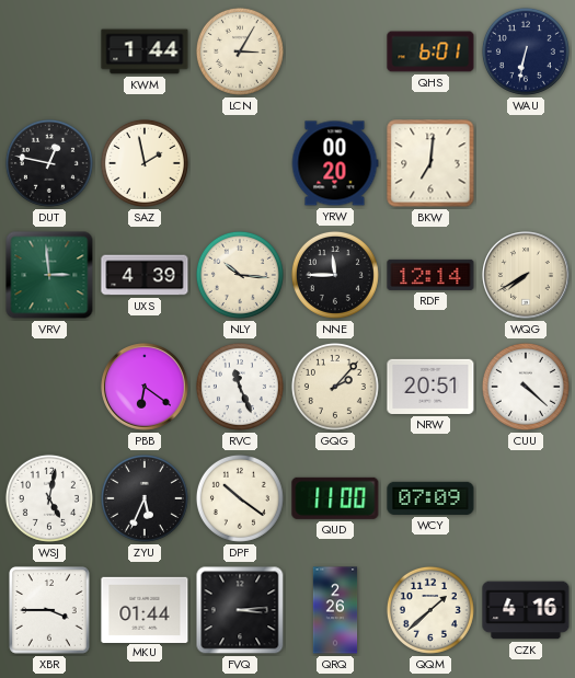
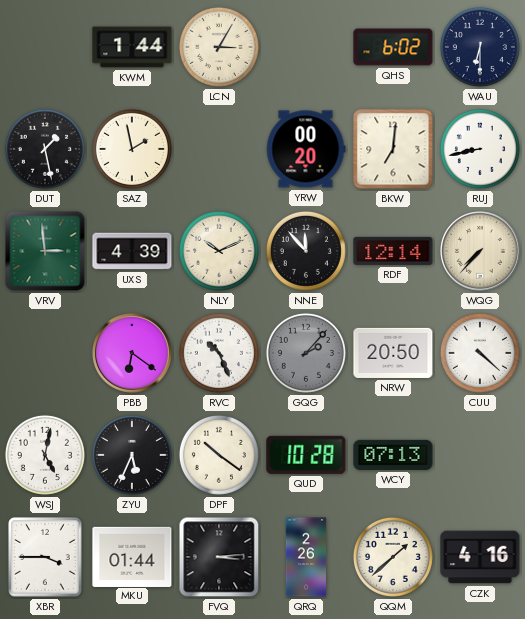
QHS: 6:01 -> 6:02 (393, 47)
WAU: 6:32 -> 6:30 (480, 47)
DUT: 12:47 -> 1:28 (45, 149)
RUJ: none -> 8:43 (480, 149)
NLY: 10:16 -> 10:11 (219, 251)
NNE: 11:45 -> 11:53 (306, 251)
WQG: 7:40 -> 7:37 (480, 251)
RVC: 11:26 -> 10:26 (219, 353)
GQG dial: cream -> grey (306, 353)
NRW: 20:51 -> 20:50 (393, 353)
QUD: 11:00 -> 10:28 (306, 455)
WCY: 07:09 -> 07:13 (393, 455)
